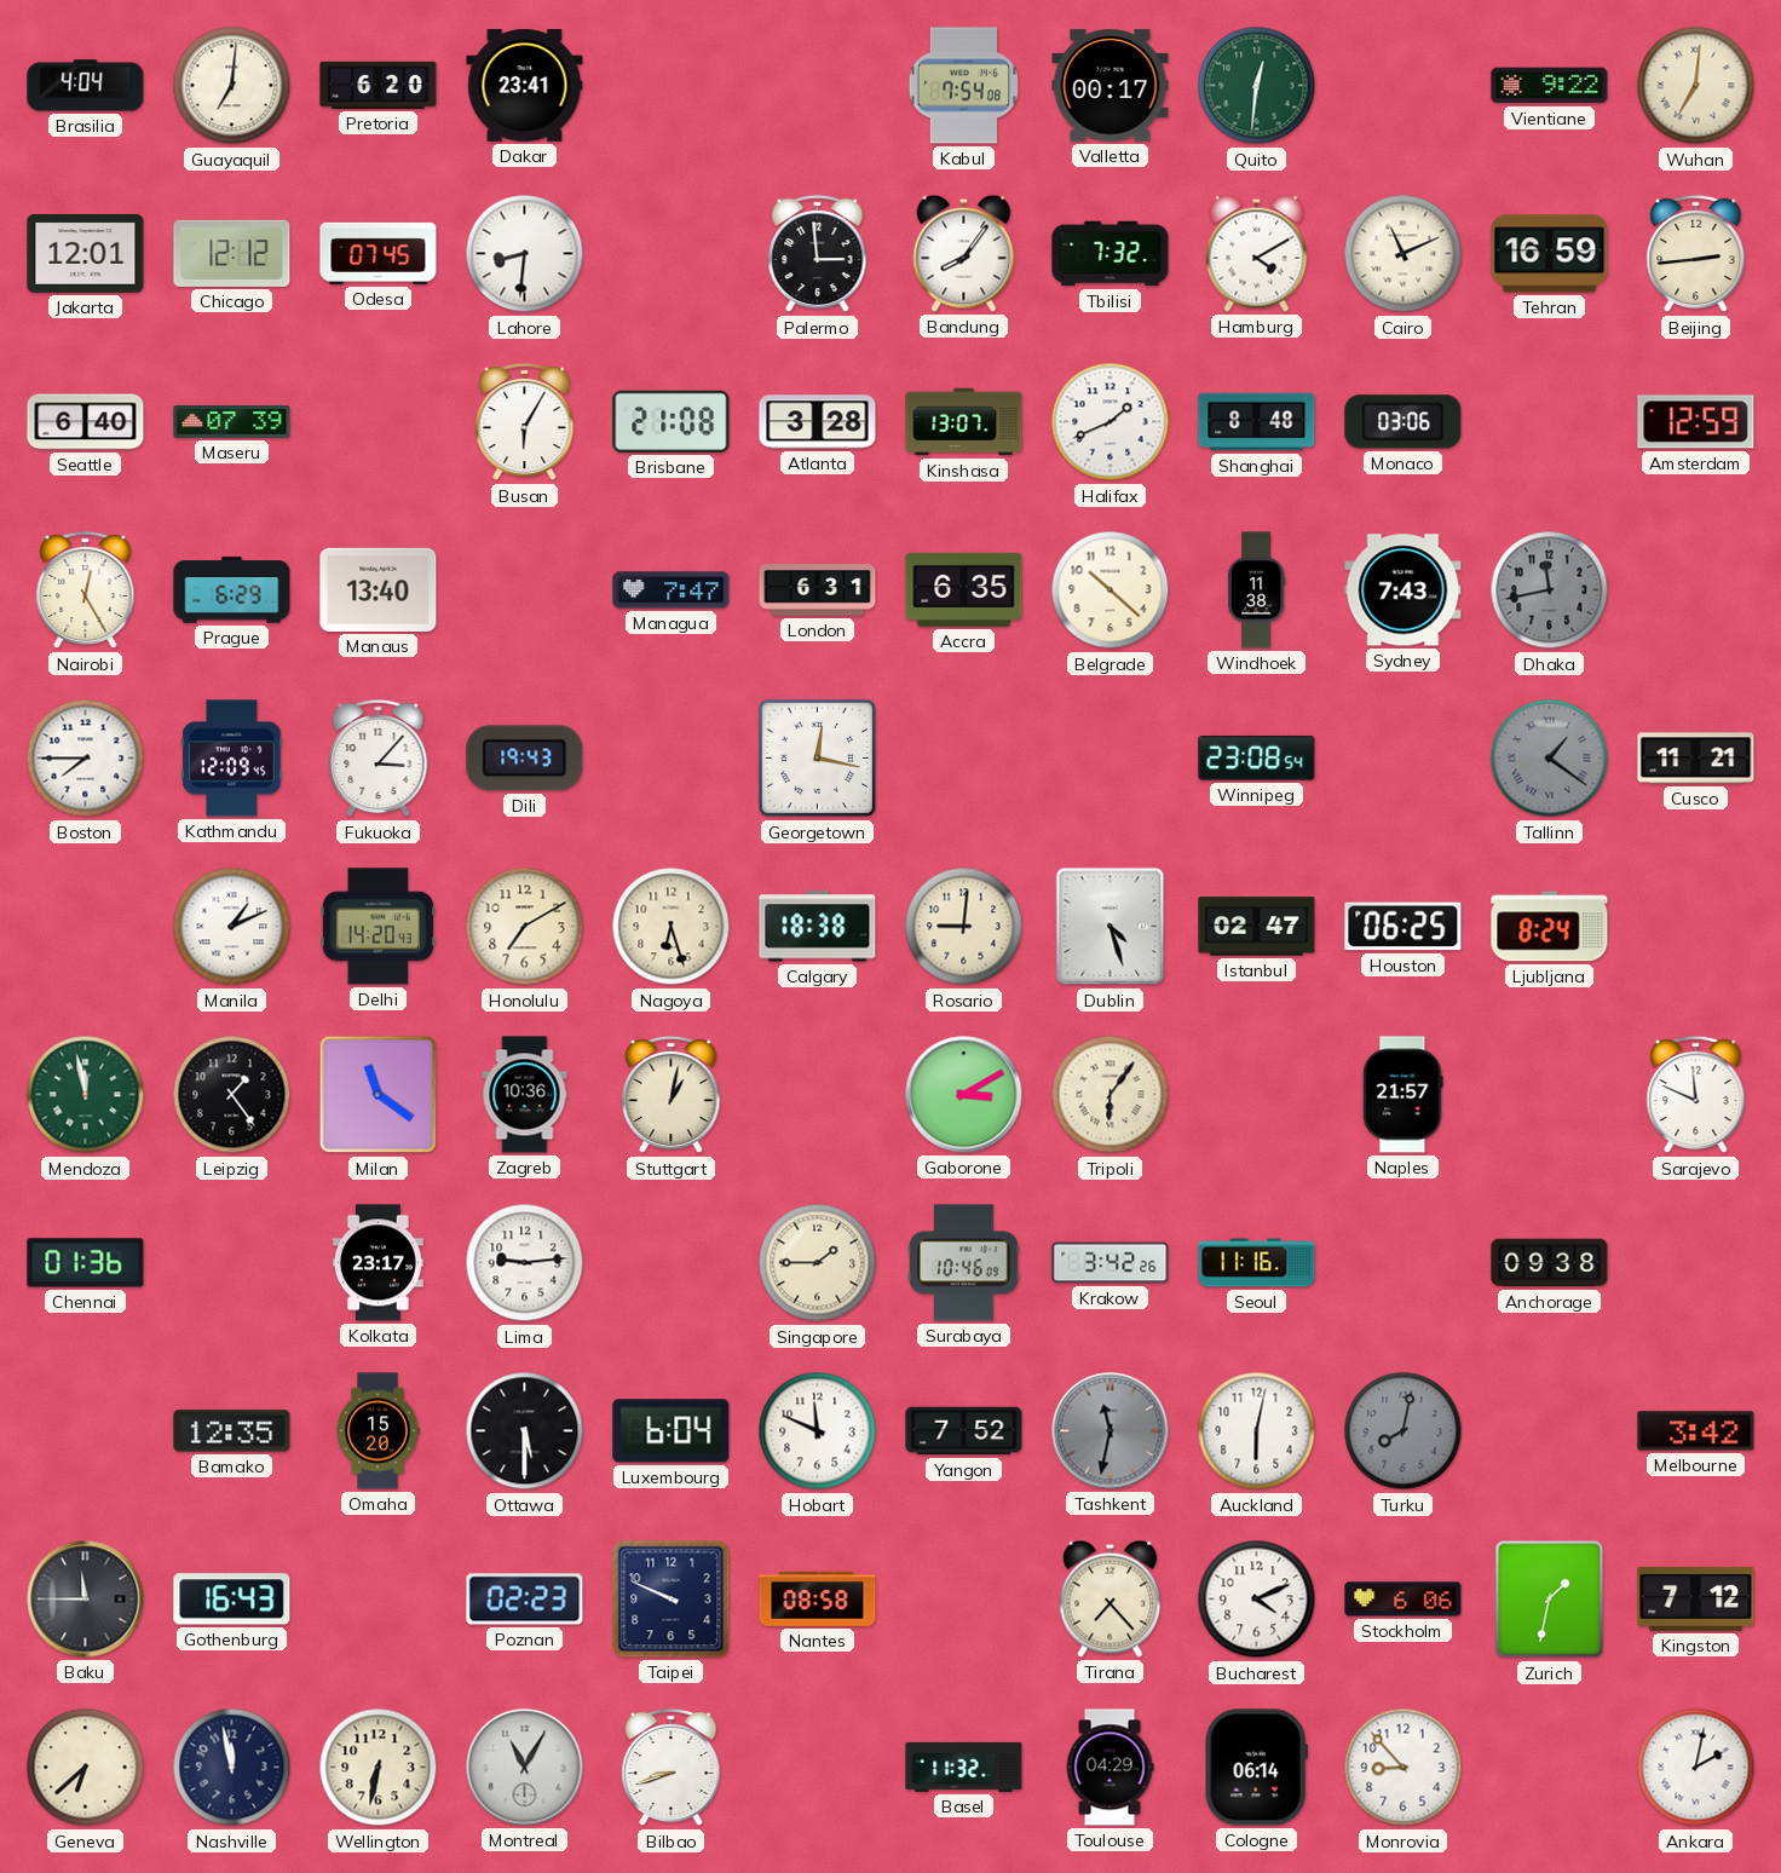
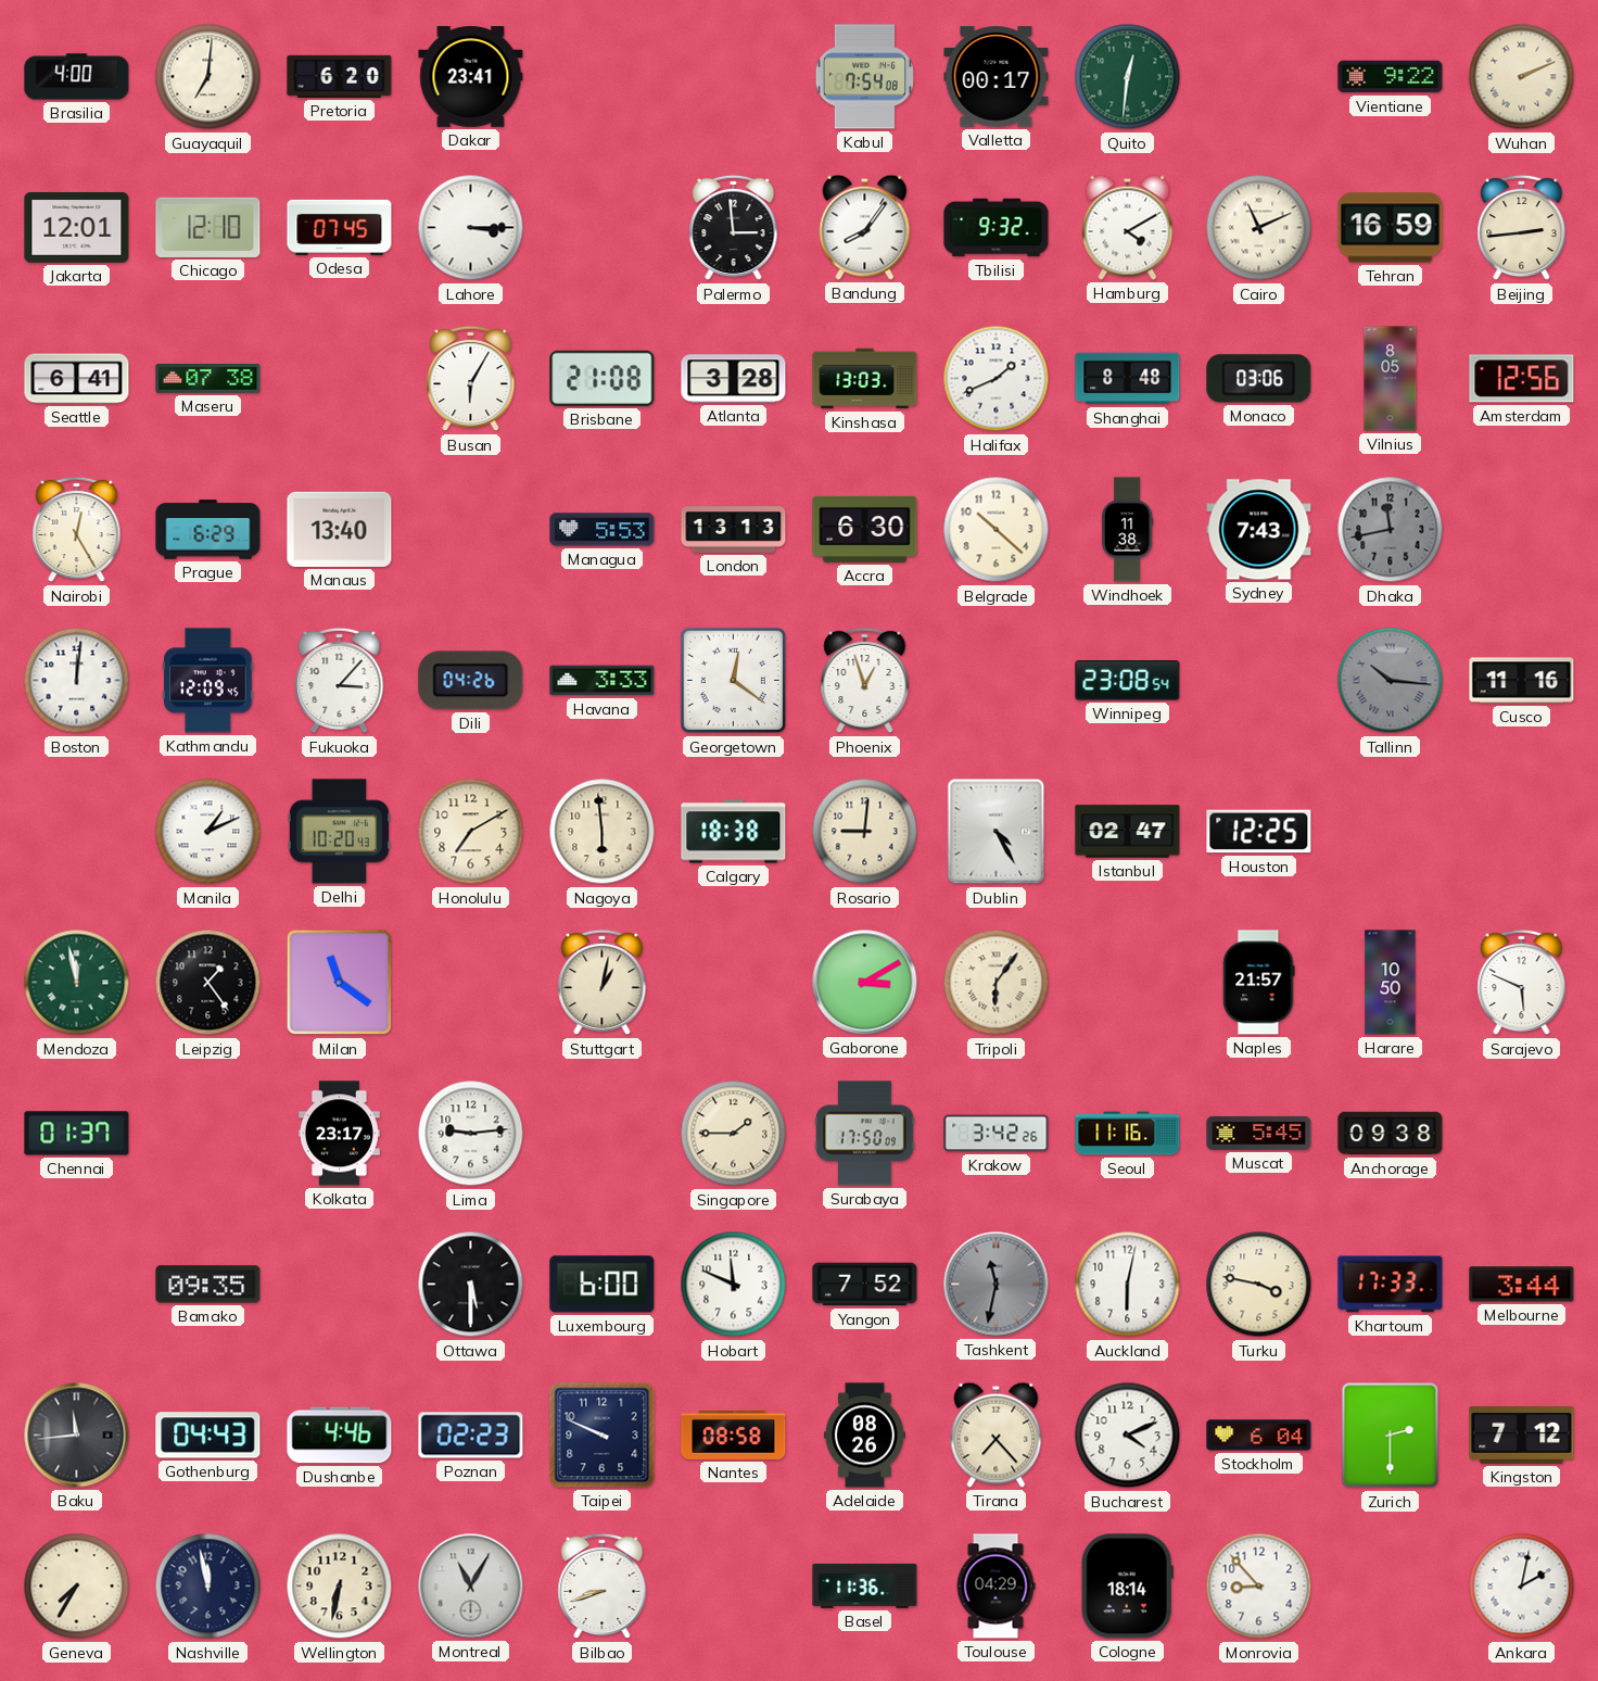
Brasilia: 4:04 -> 4:00 (77, 77)
Wuhan: 7:01 -> 2:11 (1522, 77)
Chicago: 12:12 -> 12:10 (208, 227)
Lahore: 8:31 -> 3:15 (471, 228)
Tbilisi: 7:32 -> 9:32 (997, 228)
Seattle: 6:40 -> 6:41 (77, 379)
Maseru: 07:39 -> 07:38 (208, 379)
Kinshasa: 13:07 -> 13:03 (865, 379)
Vilnius: none -> 8:05 (1391, 379)
Amsterdam: 12:59 -> 12:56 (1522, 379)
Managua: 7:47 -> 5:53 (603, 530)
London: 6:31 -> 13:13 (734, 530)
Accra: 6:35 -> 6:30 (865, 529)
Boston: 7:45 -> 12:01 (77, 681)
Dili: 19:43 -> 04:26 (471, 681)
Havana: none -> 3:33 (603, 681)
Georgetown: 12:17 -> 12:21 (734, 681)
Phoenix: none -> 12:57 (865, 681)
Tallinn: 1:21 -> 10:16 (1391, 681)
Cusco: 11:21 -> 11:16 (1522, 681)
Delhi: 14:20 -> 10:20 (339, 832)
Nagoya: 6:27 -> 5:59 (603, 832)
Dublin: 4:27 -> 4:25 (997, 832)
Houston: 06:25 -> 12:25 (1259, 832)
Ljubljana: 8:24 -> none (1550, 927)
Zagreb: 10:36 -> none (525, 1095)
Harare: none -> 10:50 (1391, 983)
Sarajevo: 11:49 -> 5:49 (1522, 983)
Chennai: 01:36 -> 01:37 (77, 1134)
Surabaya: 10:46 -> 17:50 (865, 1134)
Muscat: none -> 5:45 (1259, 1133)
Bamako: 12:35 -> 09:35 (208, 1285)
Omaha: 15:20 -> none (377, 1431)
Luxembourg: 6:04 -> 6:00 (603, 1285)
Turku: 8:02 -> 3:47 (1259, 1285)
Turku dial: grey -> cream (1259, 1285)
Khartoum: none -> 17:33 (1391, 1285)
Melbourne: 3:42 -> 3:44 (1522, 1285)
Baku: 11:45 -> 11:44 (77, 1436)
Gothenburg: 16:43 -> 04:43 (208, 1436)
Dushanbe: none -> 4:46 (340, 1436)
Adelaide: none -> 08:26 (864, 1436)
Stockholm: 6:06 -> 6:04 (1259, 1436)
Zurich: 1:32 -> 2:30 (1391, 1436)
Geneva: 6:38 -> 7:35 (77, 1587)
Basel: 11:32 -> 11:36 (865, 1585)
Cologne: 06:14 -> 18:14 (1127, 1587)
